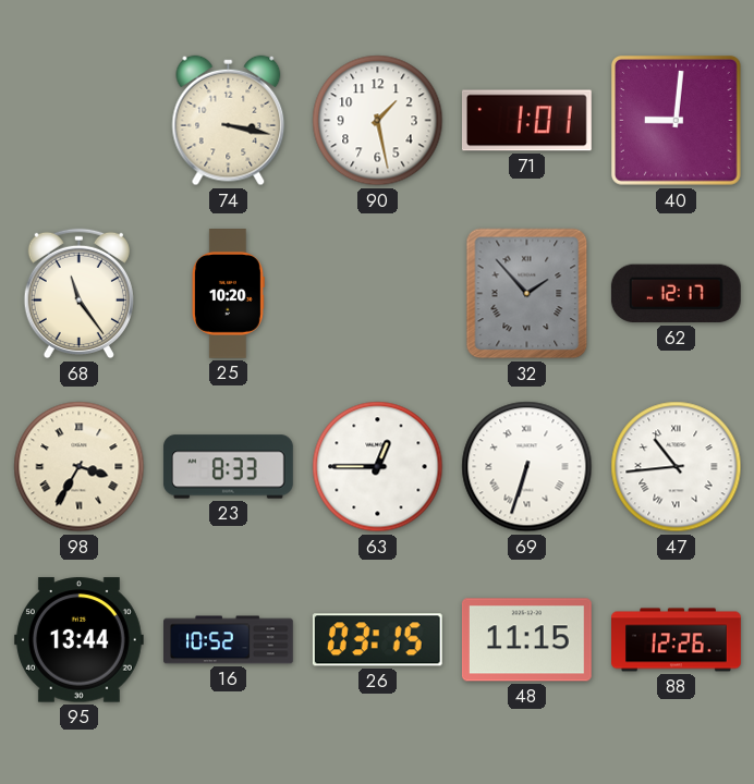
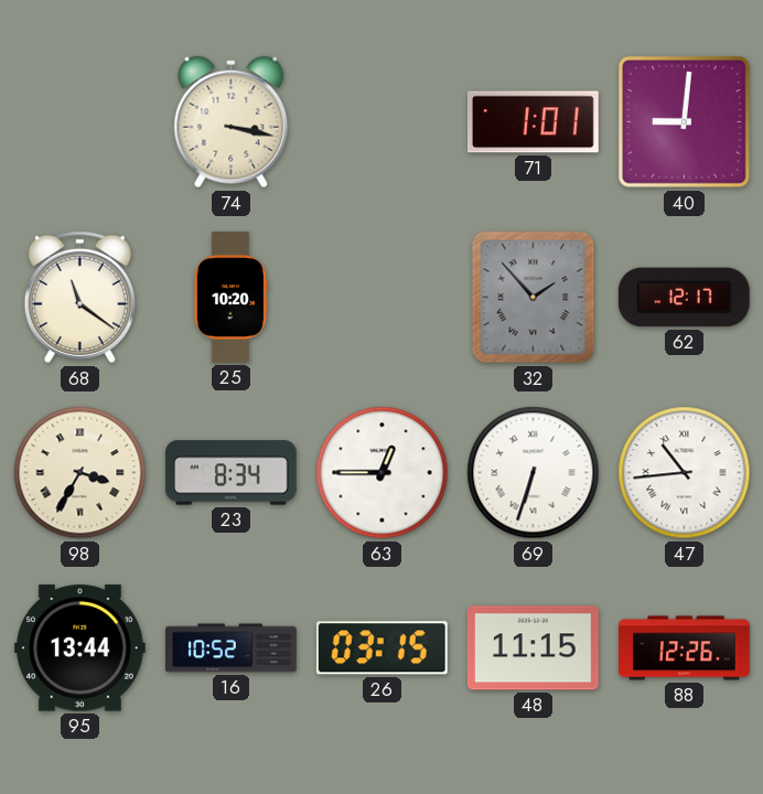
90: 1:28 -> none (378, 121)
68: 11:24 -> 11:21 (79, 298)
23: 8:33 -> 8:34 (230, 473)
